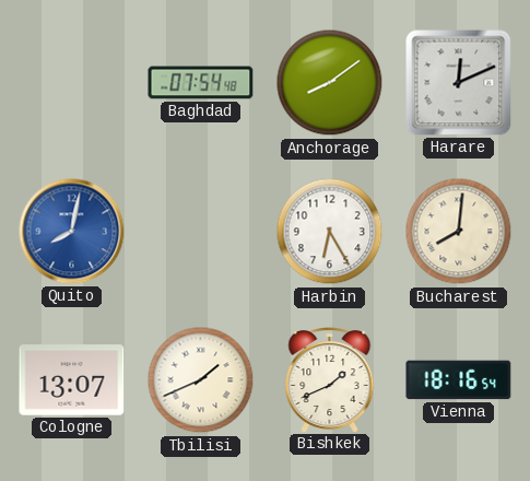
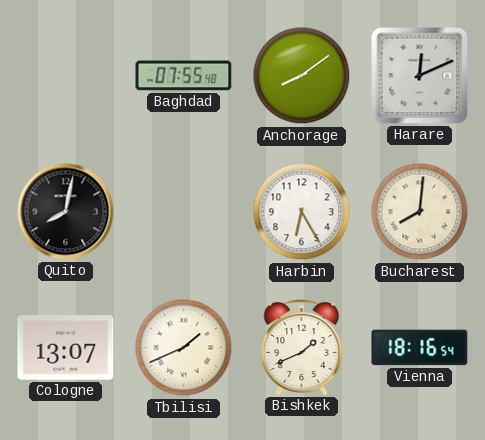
Baghdad: 07:54 -> 07:55 (184, 76)
Quito dial: blue -> black (66, 212)
